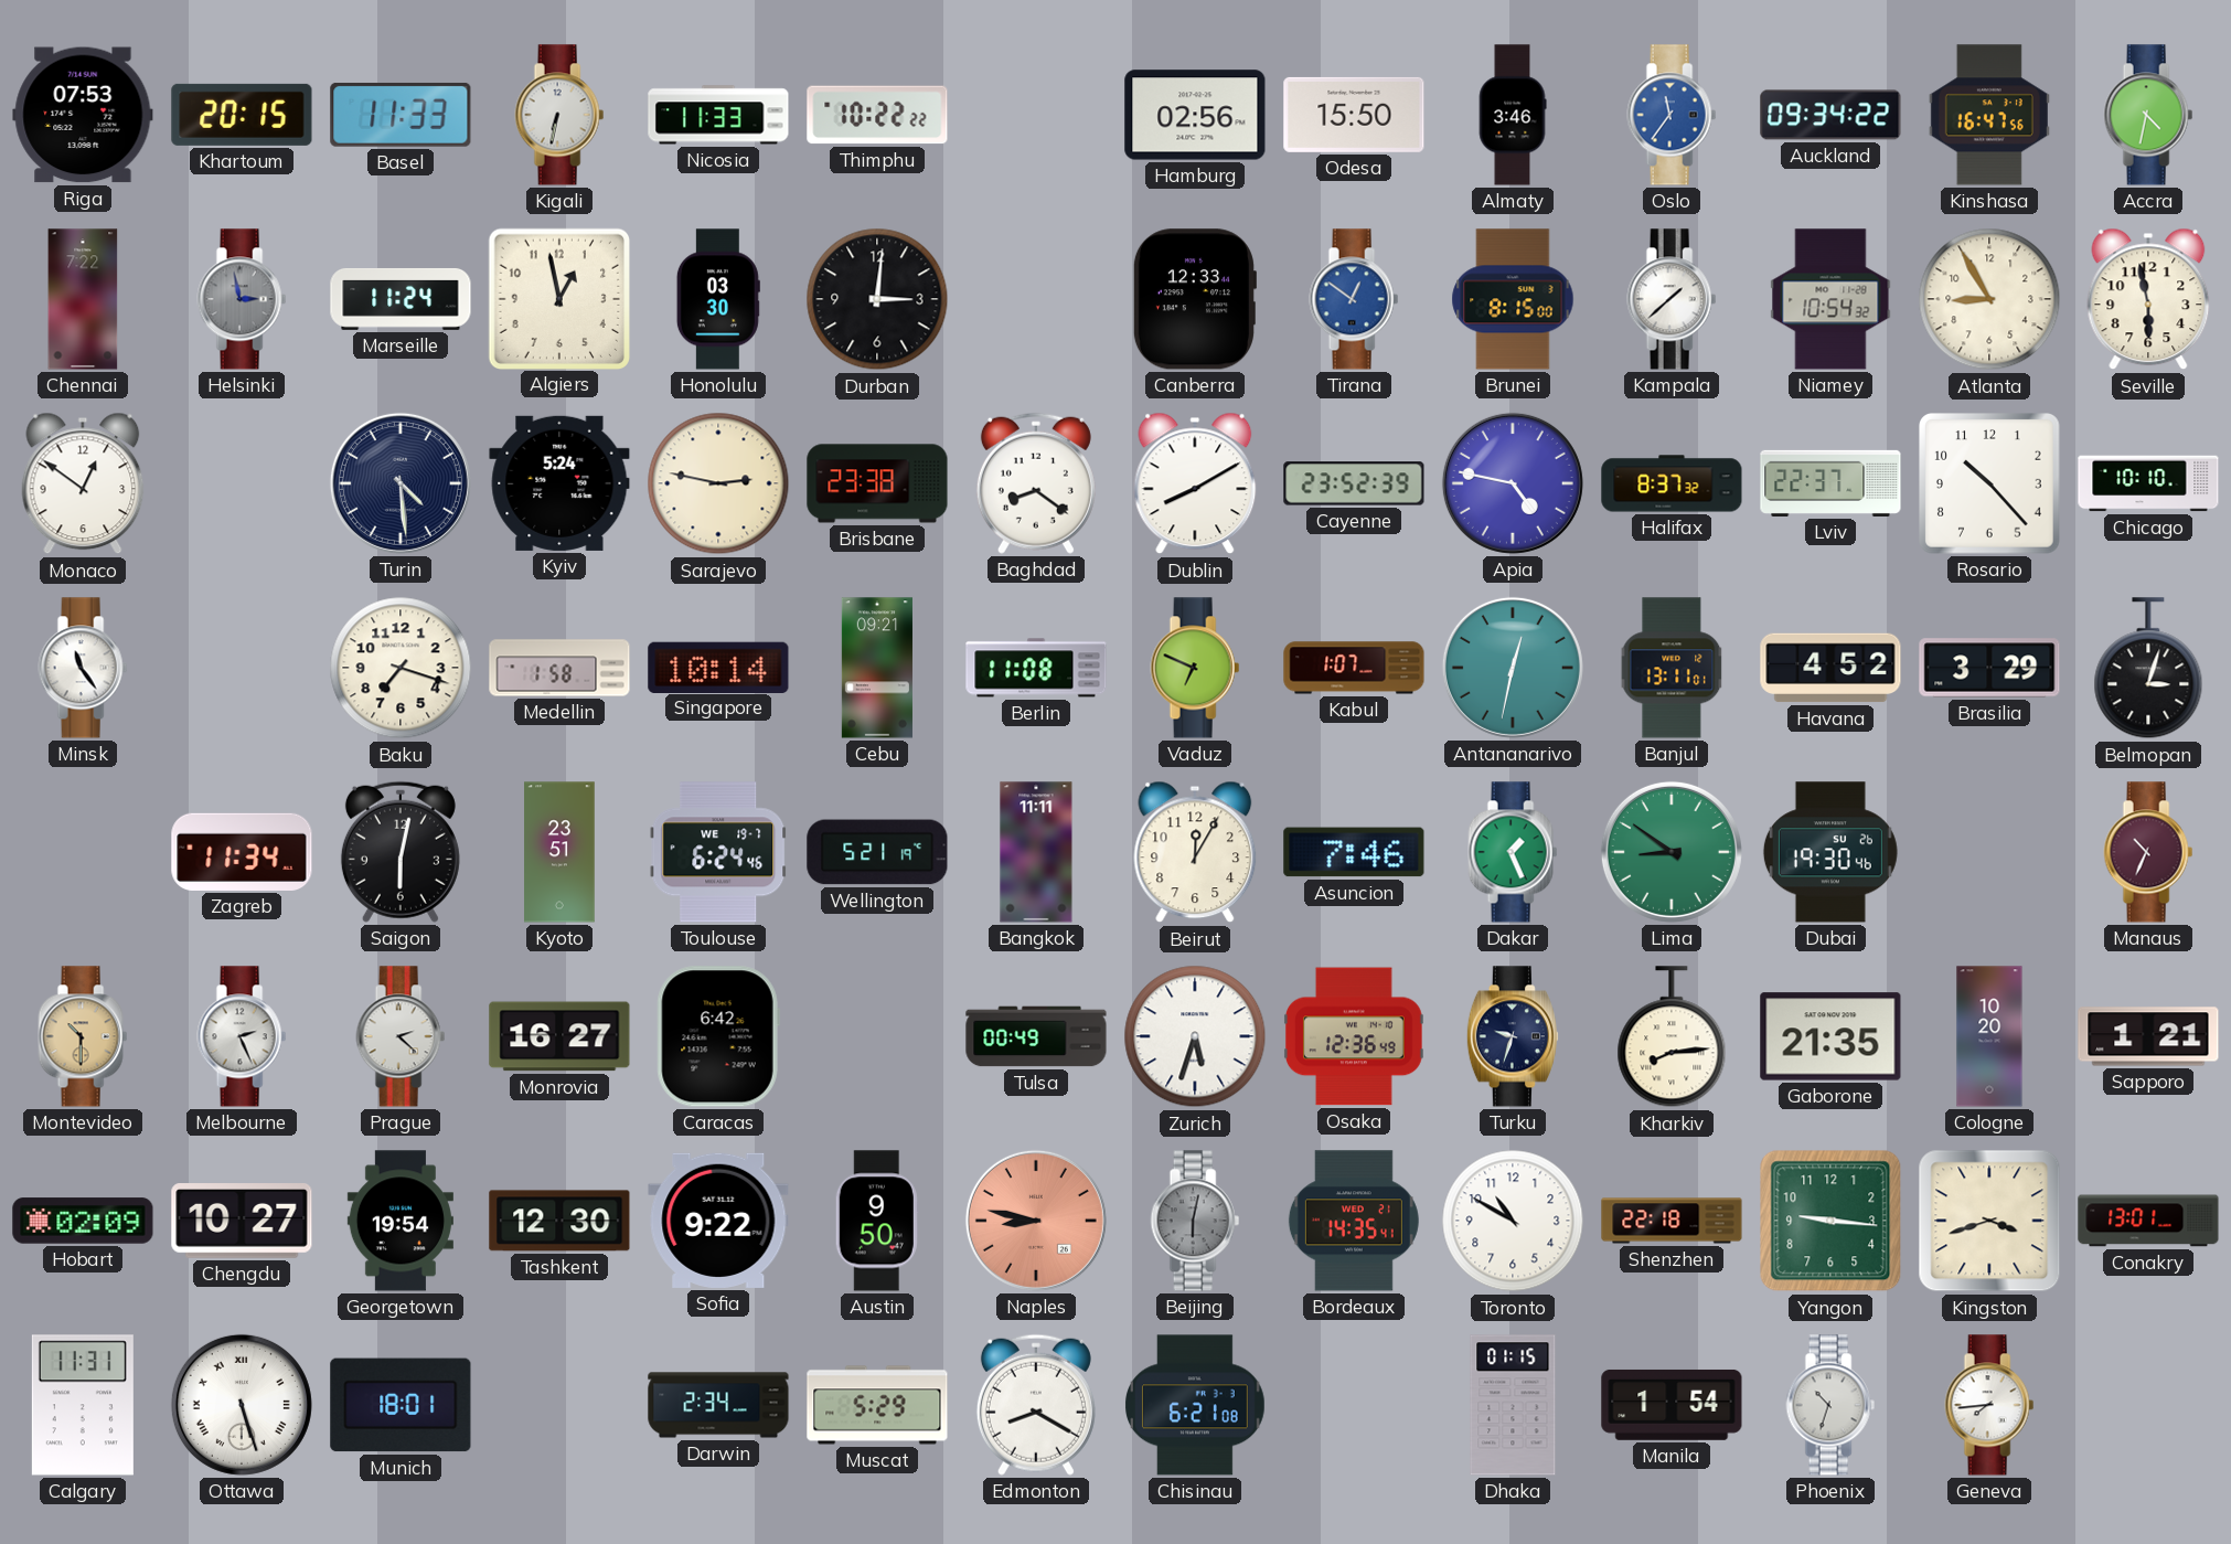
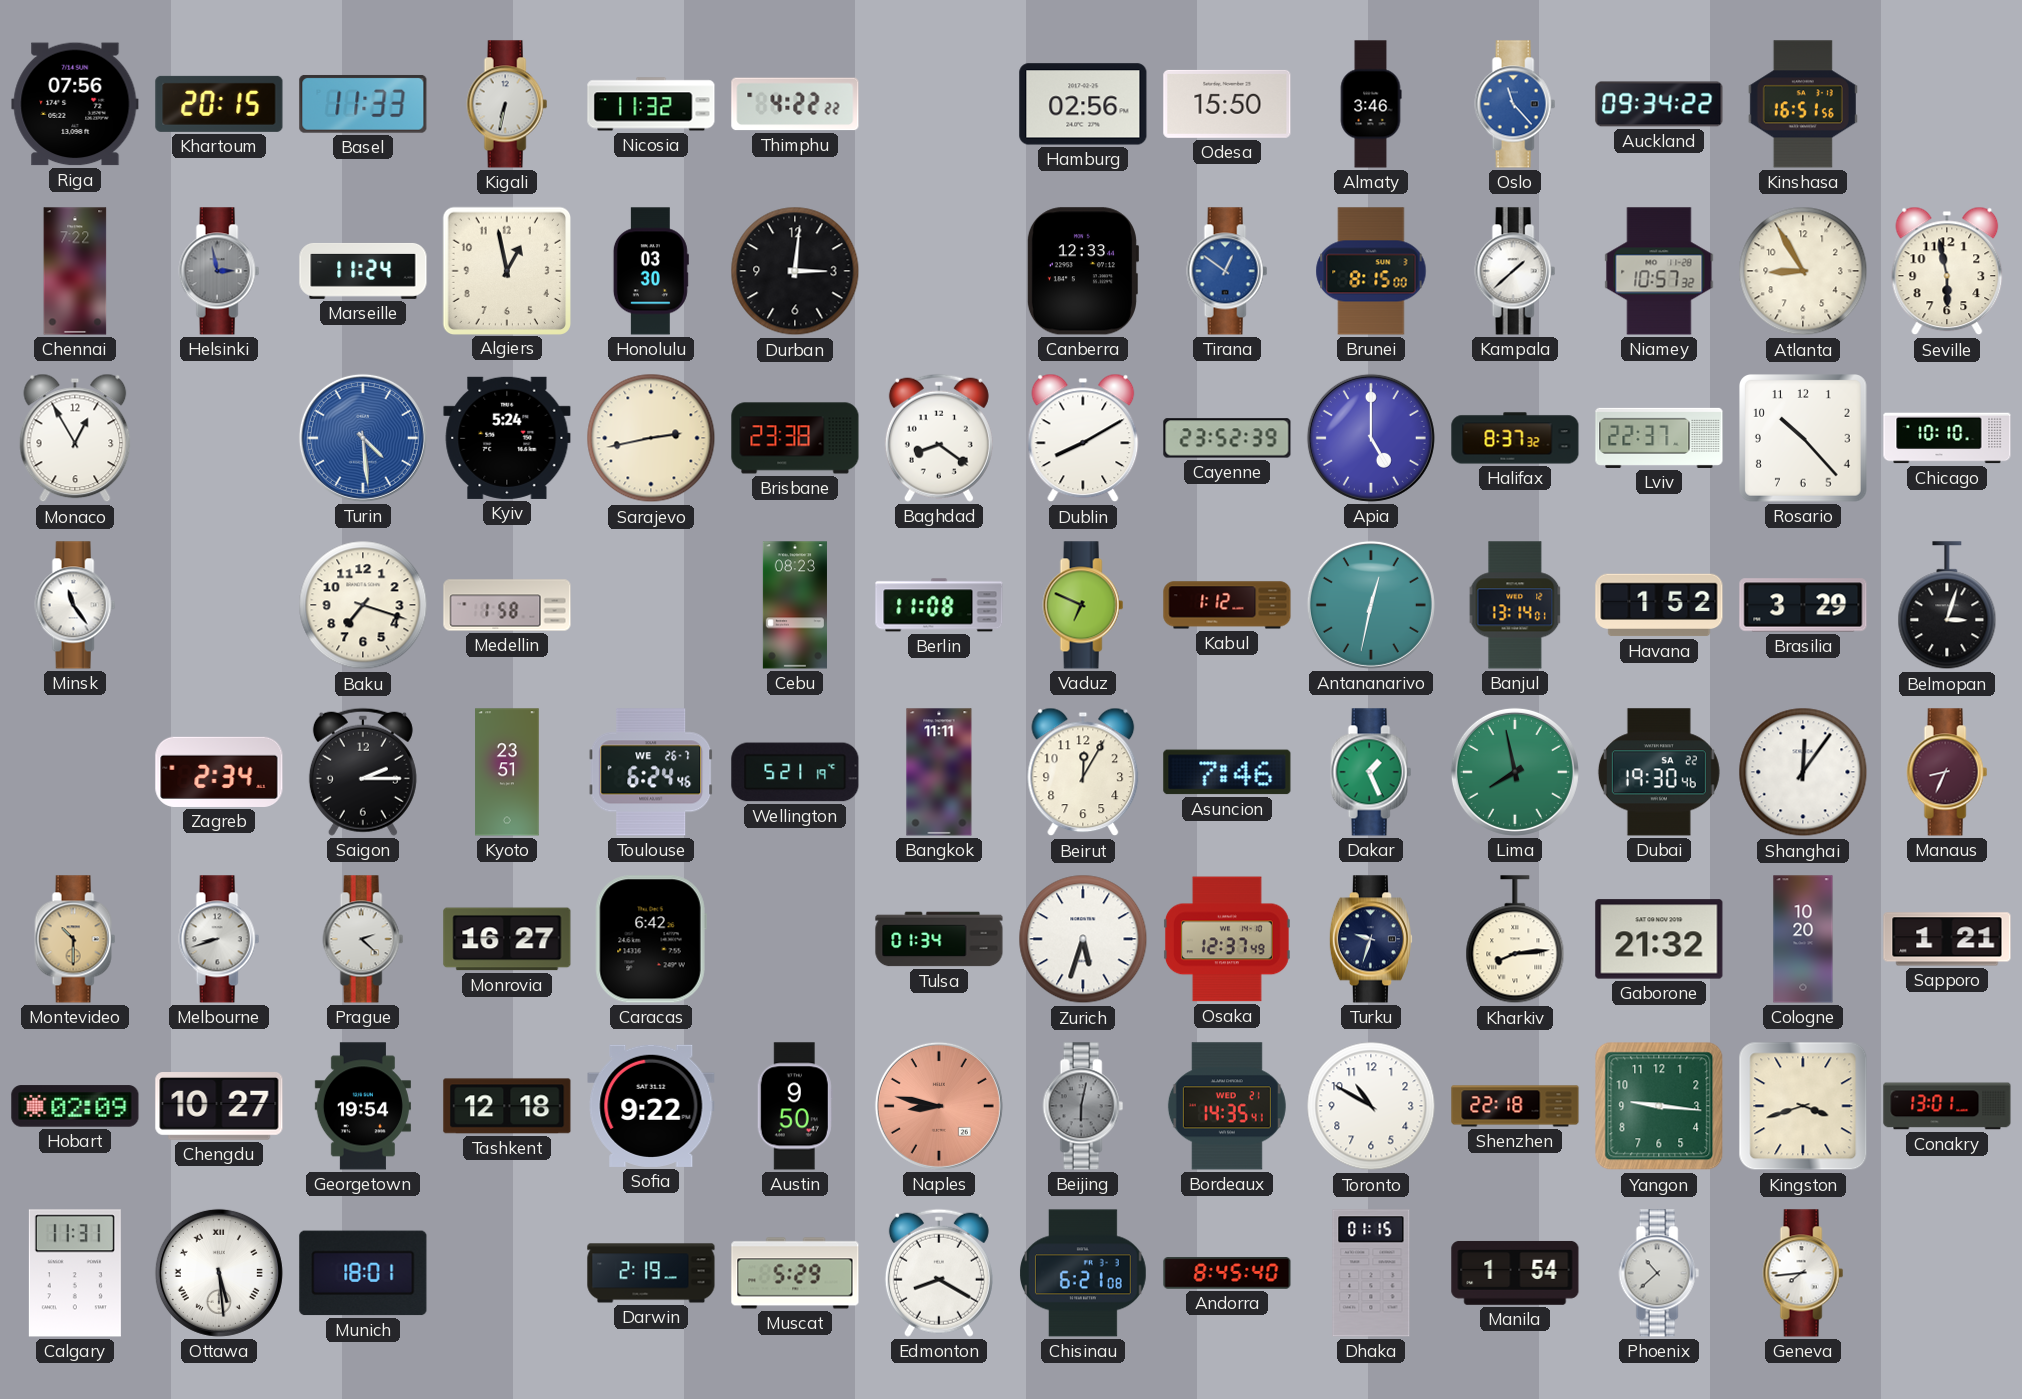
Riga: 07:53 -> 07:56 (75, 104)
Nicosia: 11:33 -> 11:32 (651, 104)
Thimphu: 10:22 -> 4:22 (795, 104)
Oslo: 11:36 -> 11:23 (1515, 104)
Kinshasa: 16:47 -> 16:51 (1803, 104)
Accra: 4:32 -> none (2148, 115)
Niamey: 10:54 -> 10:57 (1659, 271)
Monaco: 12:51 -> 12:55 (75, 438)
Turin dial: navy -> blue (363, 438)
Sarajevo: 2:47 -> 2:43 (651, 438)
Apia: 4:47 -> 5:00 (1371, 438)
Singapore: 10:14 -> none (718, 667)
Cebu: 09:21 -> 08:23 (795, 605)
Kabul: 1:07 -> 1:12 (1227, 605)
Banjul: 13:11 -> 13:14 (1515, 605)
Havana: 4:52 -> 1:52 (1659, 605)
Zagreb: 11:34 -> 2:34 (219, 772)
Saigon: 6:02 -> 2:15 (363, 772)
Toulouse date: WE 19-7 -> WE 26-7 (651, 772)
Lima: 8:51 -> 7:58 (1515, 772)
Dubai date: SU 26 -> SA 22 (1659, 772)
Shanghai: none -> 12:06 (1803, 772)
Manaus: 10:34 -> 8:34 (1947, 772)
Melbourne: 2:26 -> 8:42 (219, 939)
Tulsa: 00:49 -> 01:34 (939, 939)
Osaka: 12:36 -> 12:37 (1227, 939)
Gaborone: 21:35 -> 21:32 (1659, 939)
Tashkent: 12:30 -> 12:18 (507, 1106)
Ottawa: 5:27 -> 5:29 (219, 1273)
Darwin: 2:34 -> 2:19 (651, 1273)
Andorra: none -> 8:45 (1227, 1273)
Phoenix: 10:33 -> 10:38 (1659, 1273)
